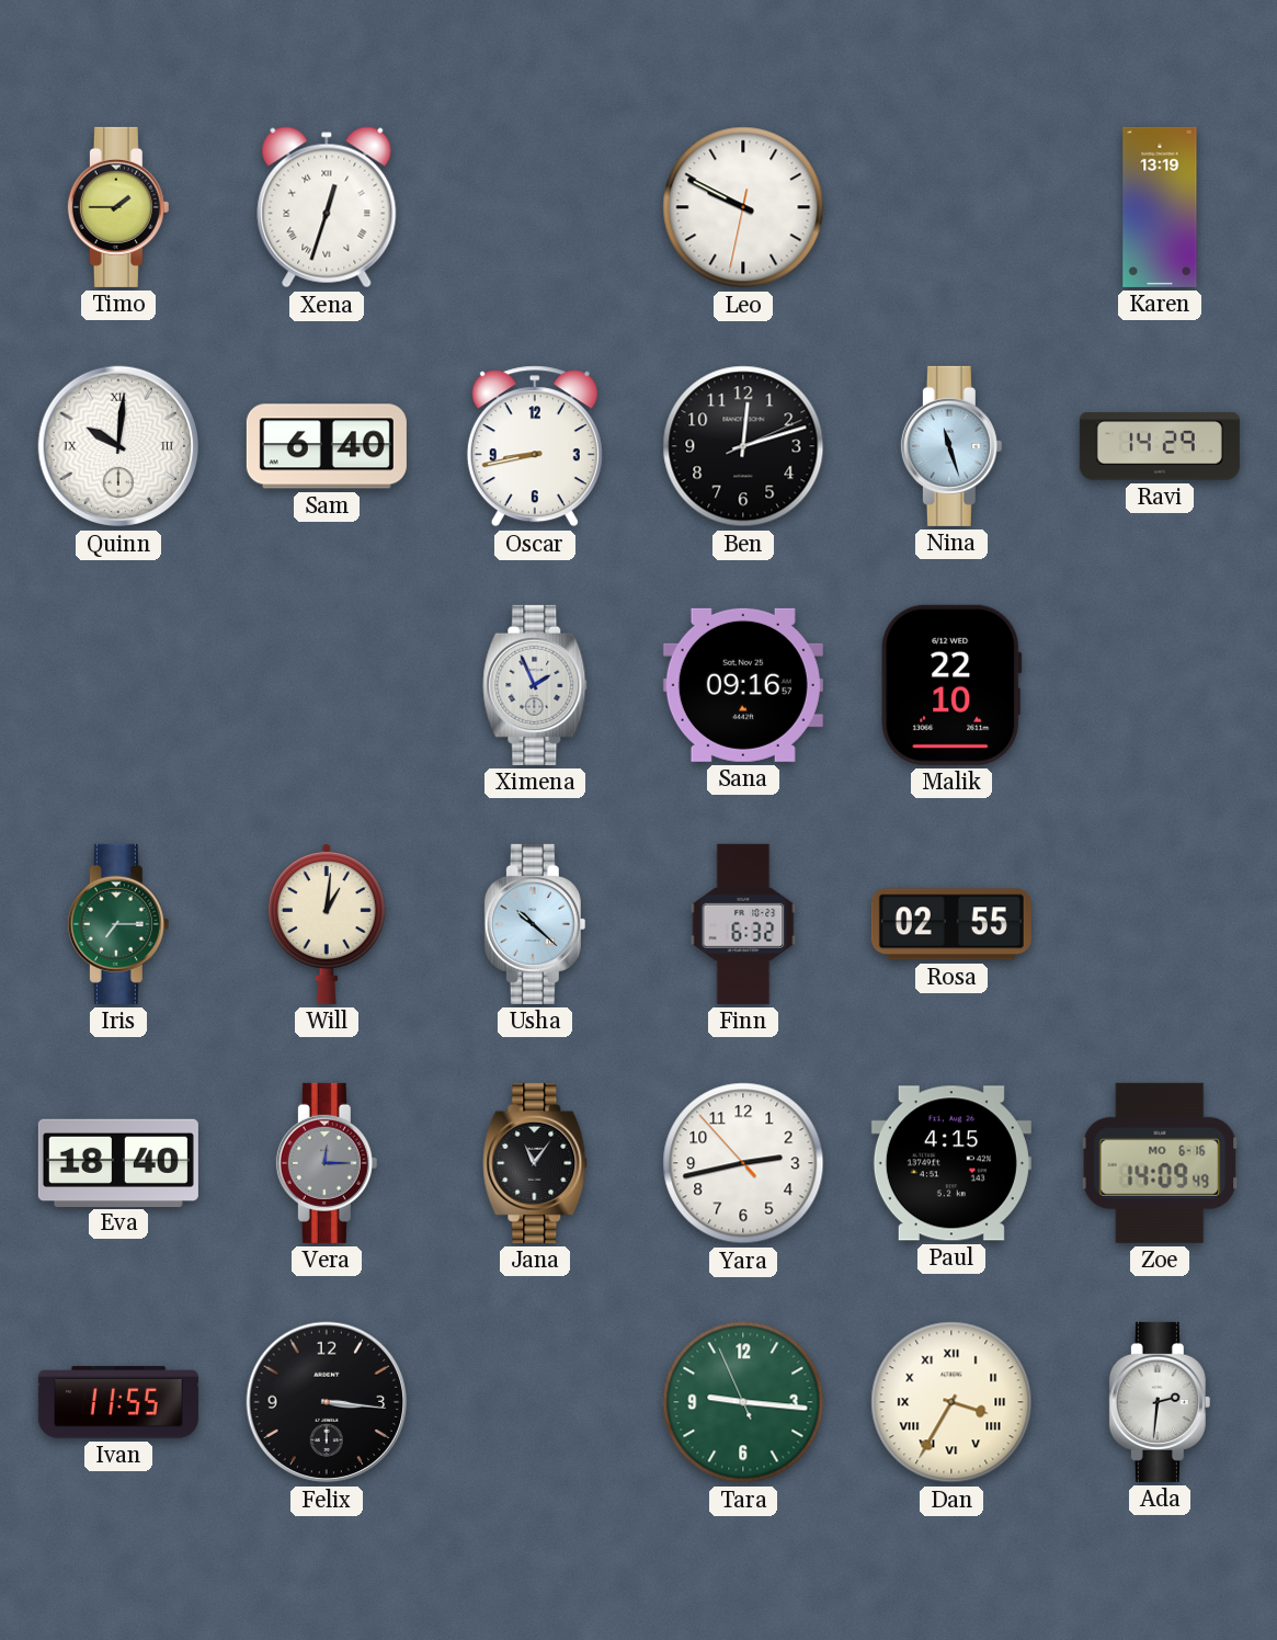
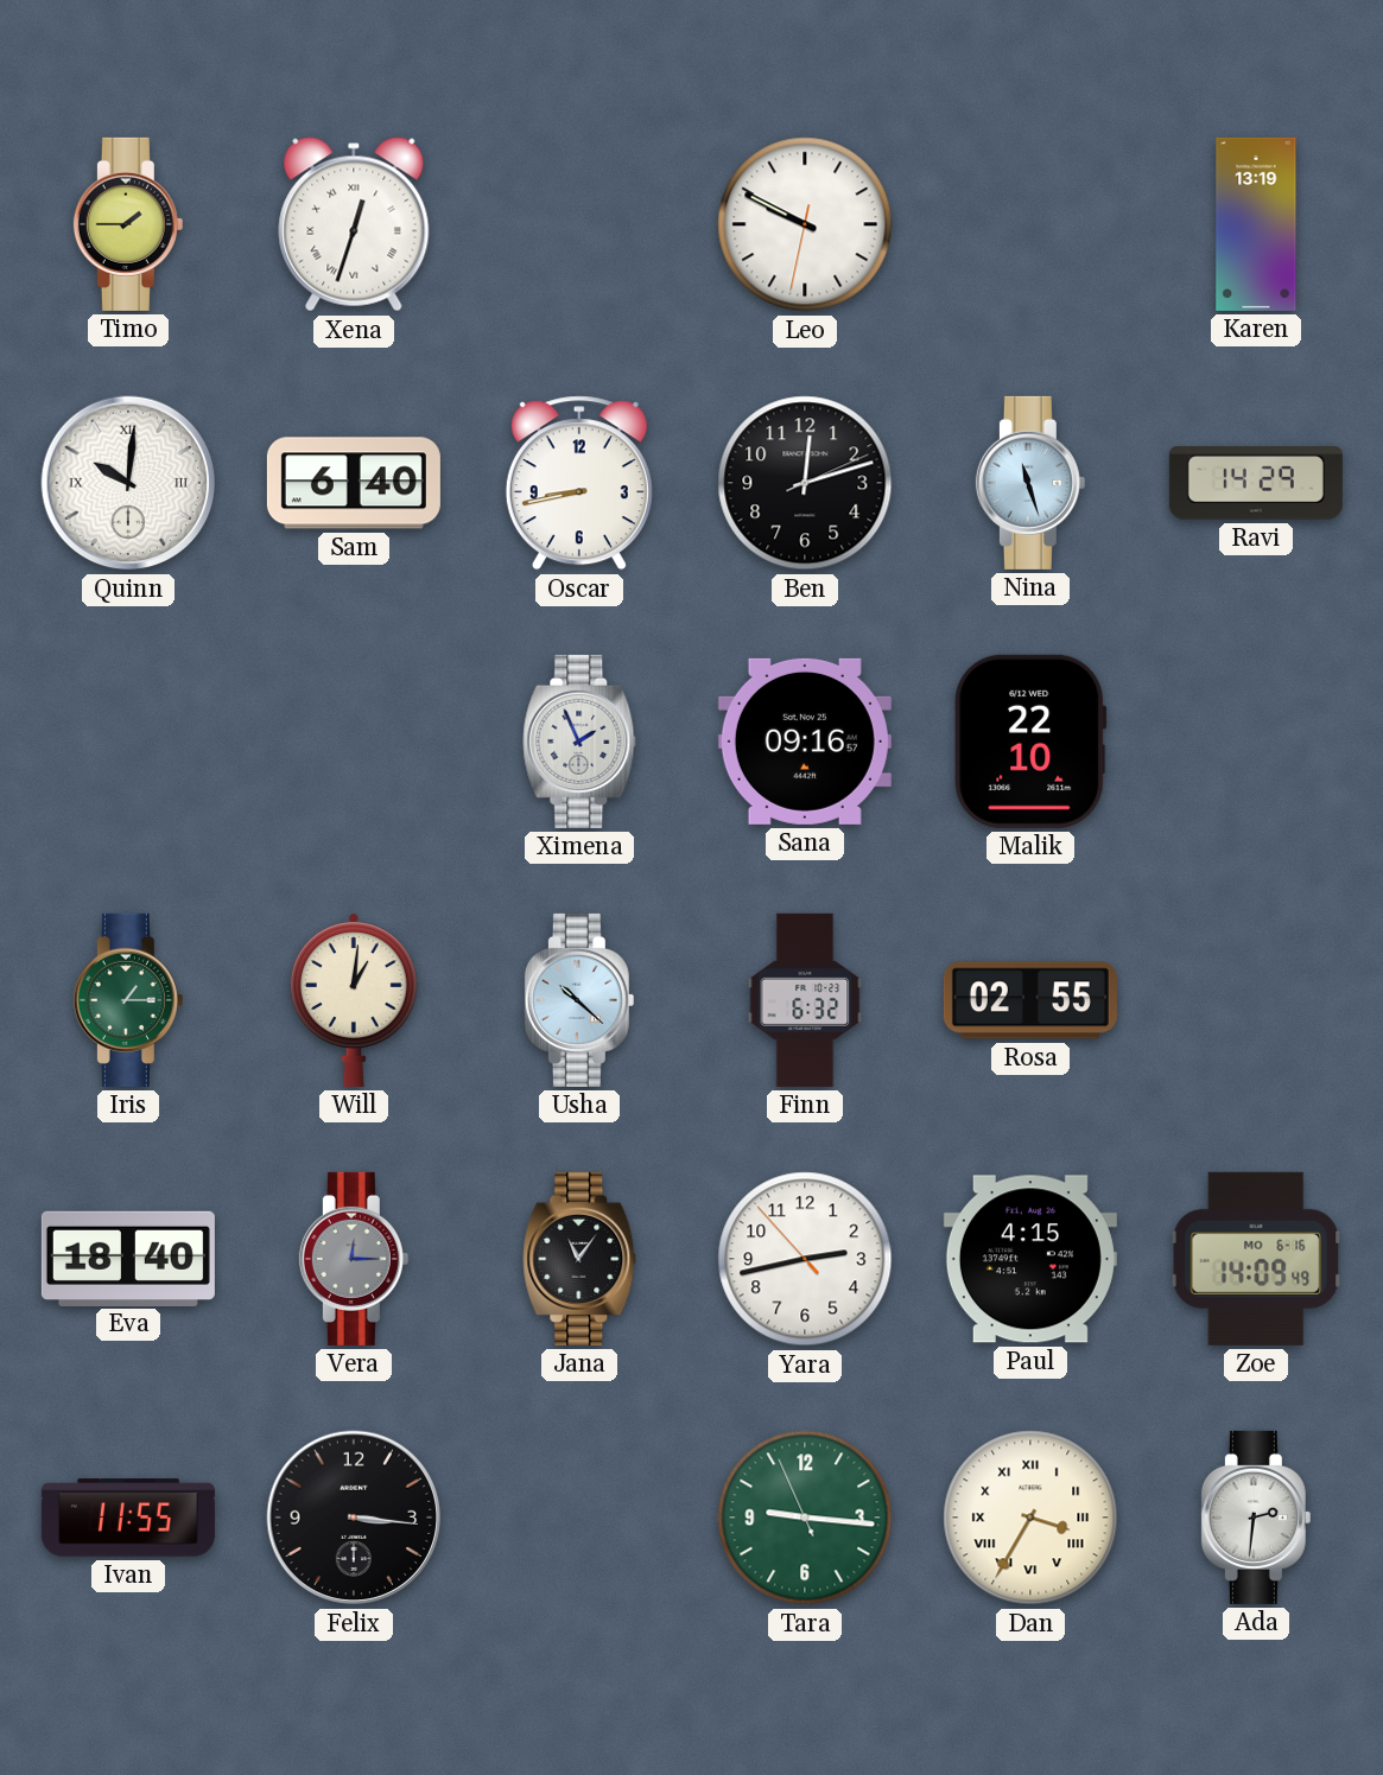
Iris: 7:15 -> 1:15 (128, 1000)
